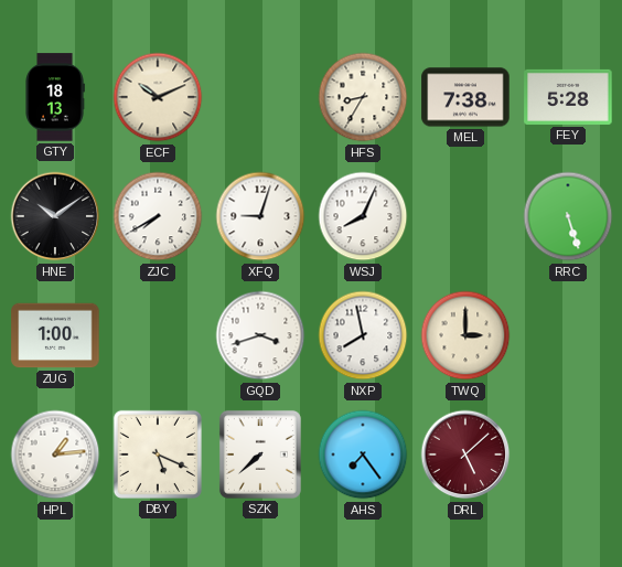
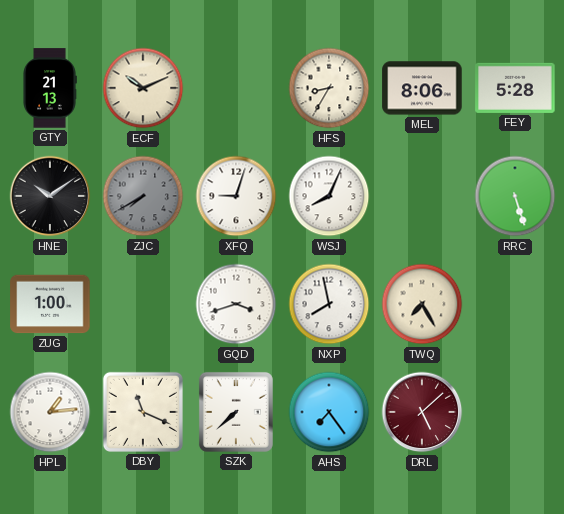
GTY: 18:13 -> 21:13 (50, 88)
MEL: 7:38 -> 8:06 (422, 88)
ZJC dial: white -> grey (143, 196)
TWQ: 3:00 -> 7:25 (422, 304)
DBY: 5:19 -> 11:19 (143, 412)
